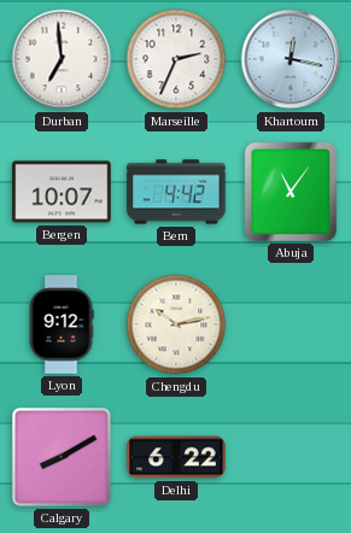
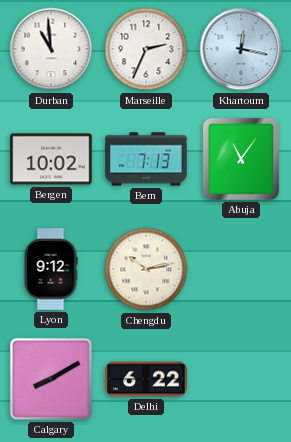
Durban: 6:59 -> 10:59 (51, 49)
Bergen: 10:07 -> 10:02 (51, 159)
Bern: 4:42 -> 7:13 (146, 159)
